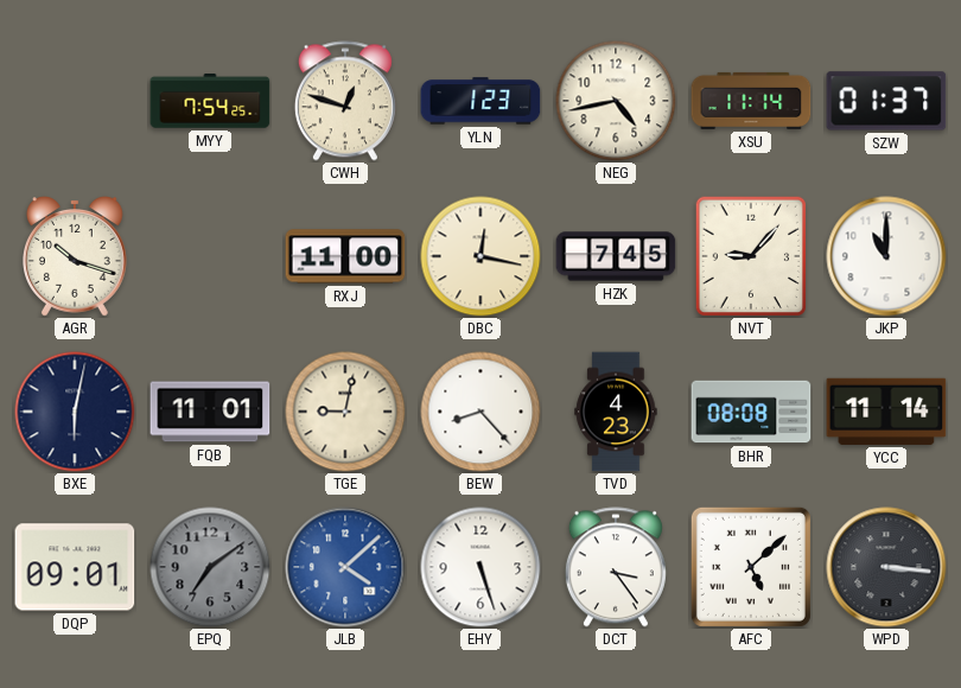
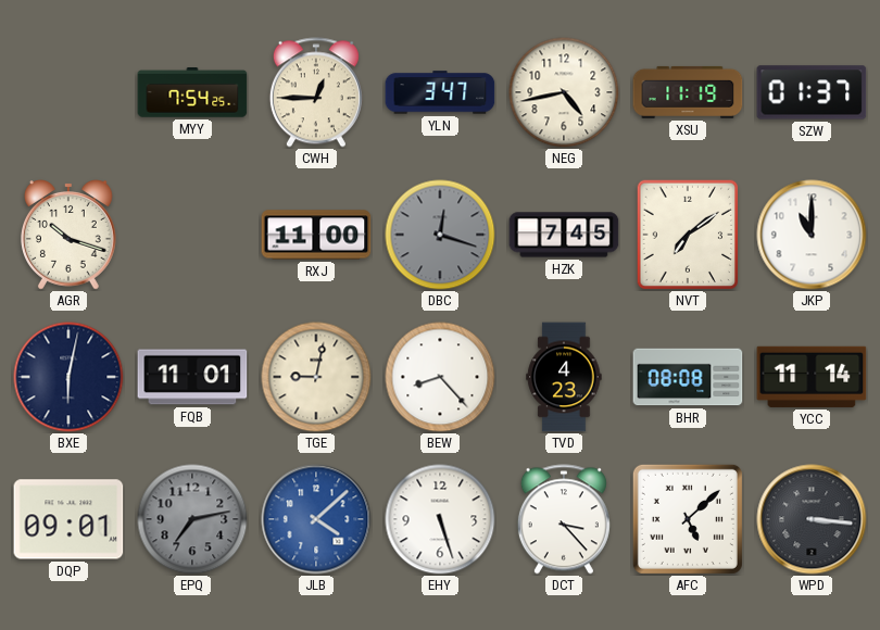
CWH: 12:48 -> 12:45 (316, 92)
YLN: 1:23 -> 3:47 (440, 92)
XSU: 11:14 -> 11:19 (688, 92)
DBC: 12:17 -> 12:18 (440, 235)
DBC dial: cream -> grey (440, 235)
NVT: 9:07 -> 7:09 (687, 234)
EPQ: 7:09 -> 7:13 (192, 519)
DCT: 3:24 -> 3:23 (564, 519)
